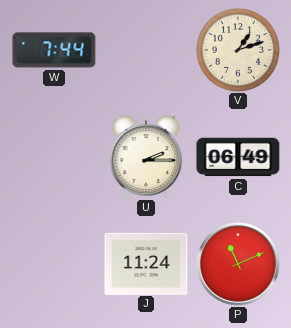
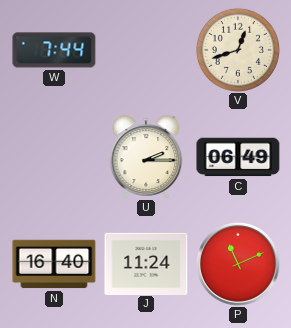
V: 1:12 -> 12:42 (238, 50)
N: none -> 16:40 (54, 264)
